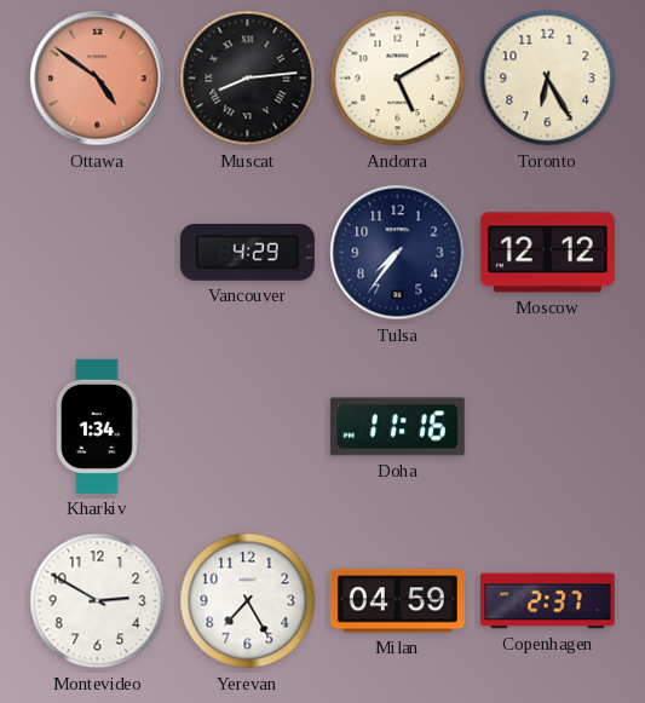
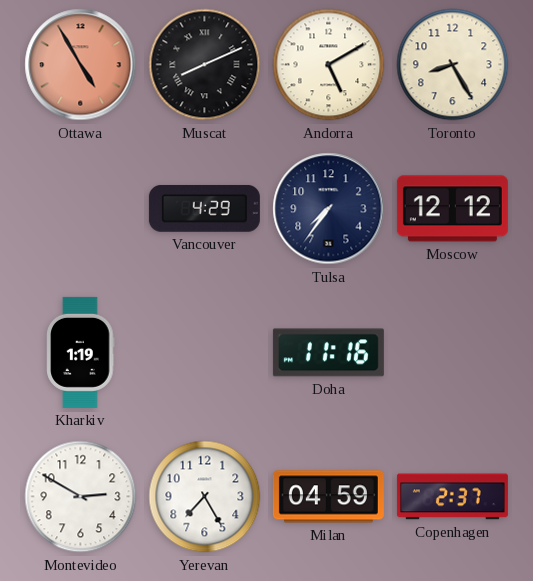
Ottawa: 4:51 -> 4:55 (81, 65)
Muscat: 8:14 -> 8:11 (205, 65)
Toronto: 6:25 -> 8:25 (453, 65)
Kharkiv: 1:34 -> 1:19 (81, 352)
